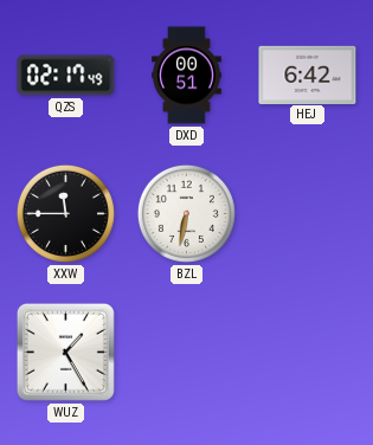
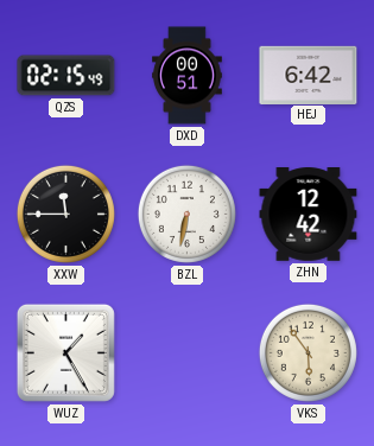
QZS: 02:17 -> 02:15 (66, 76)
ZHN: none -> 12:42 (309, 215)
VKS: none -> 5:54 (308, 352)
